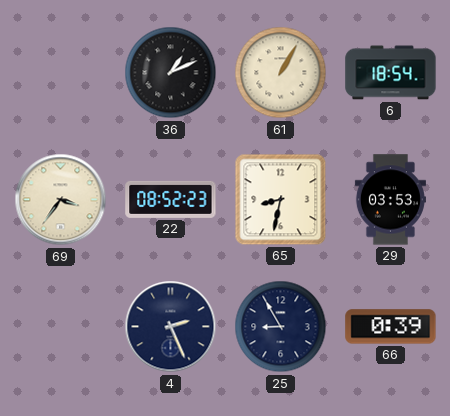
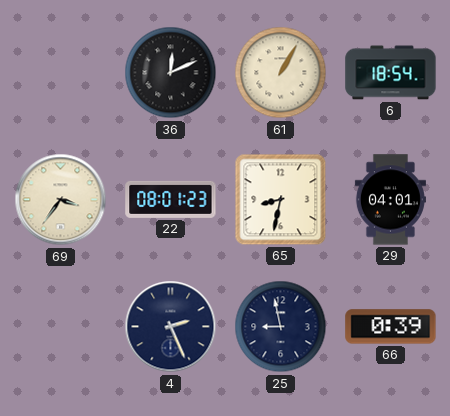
36: 1:11 -> 12:11 (171, 73)
22: 08:52 -> 08:01 (171, 199)
29: 03:53 -> 04:01 (390, 200)
25: 8:55 -> 8:58 (281, 327)
